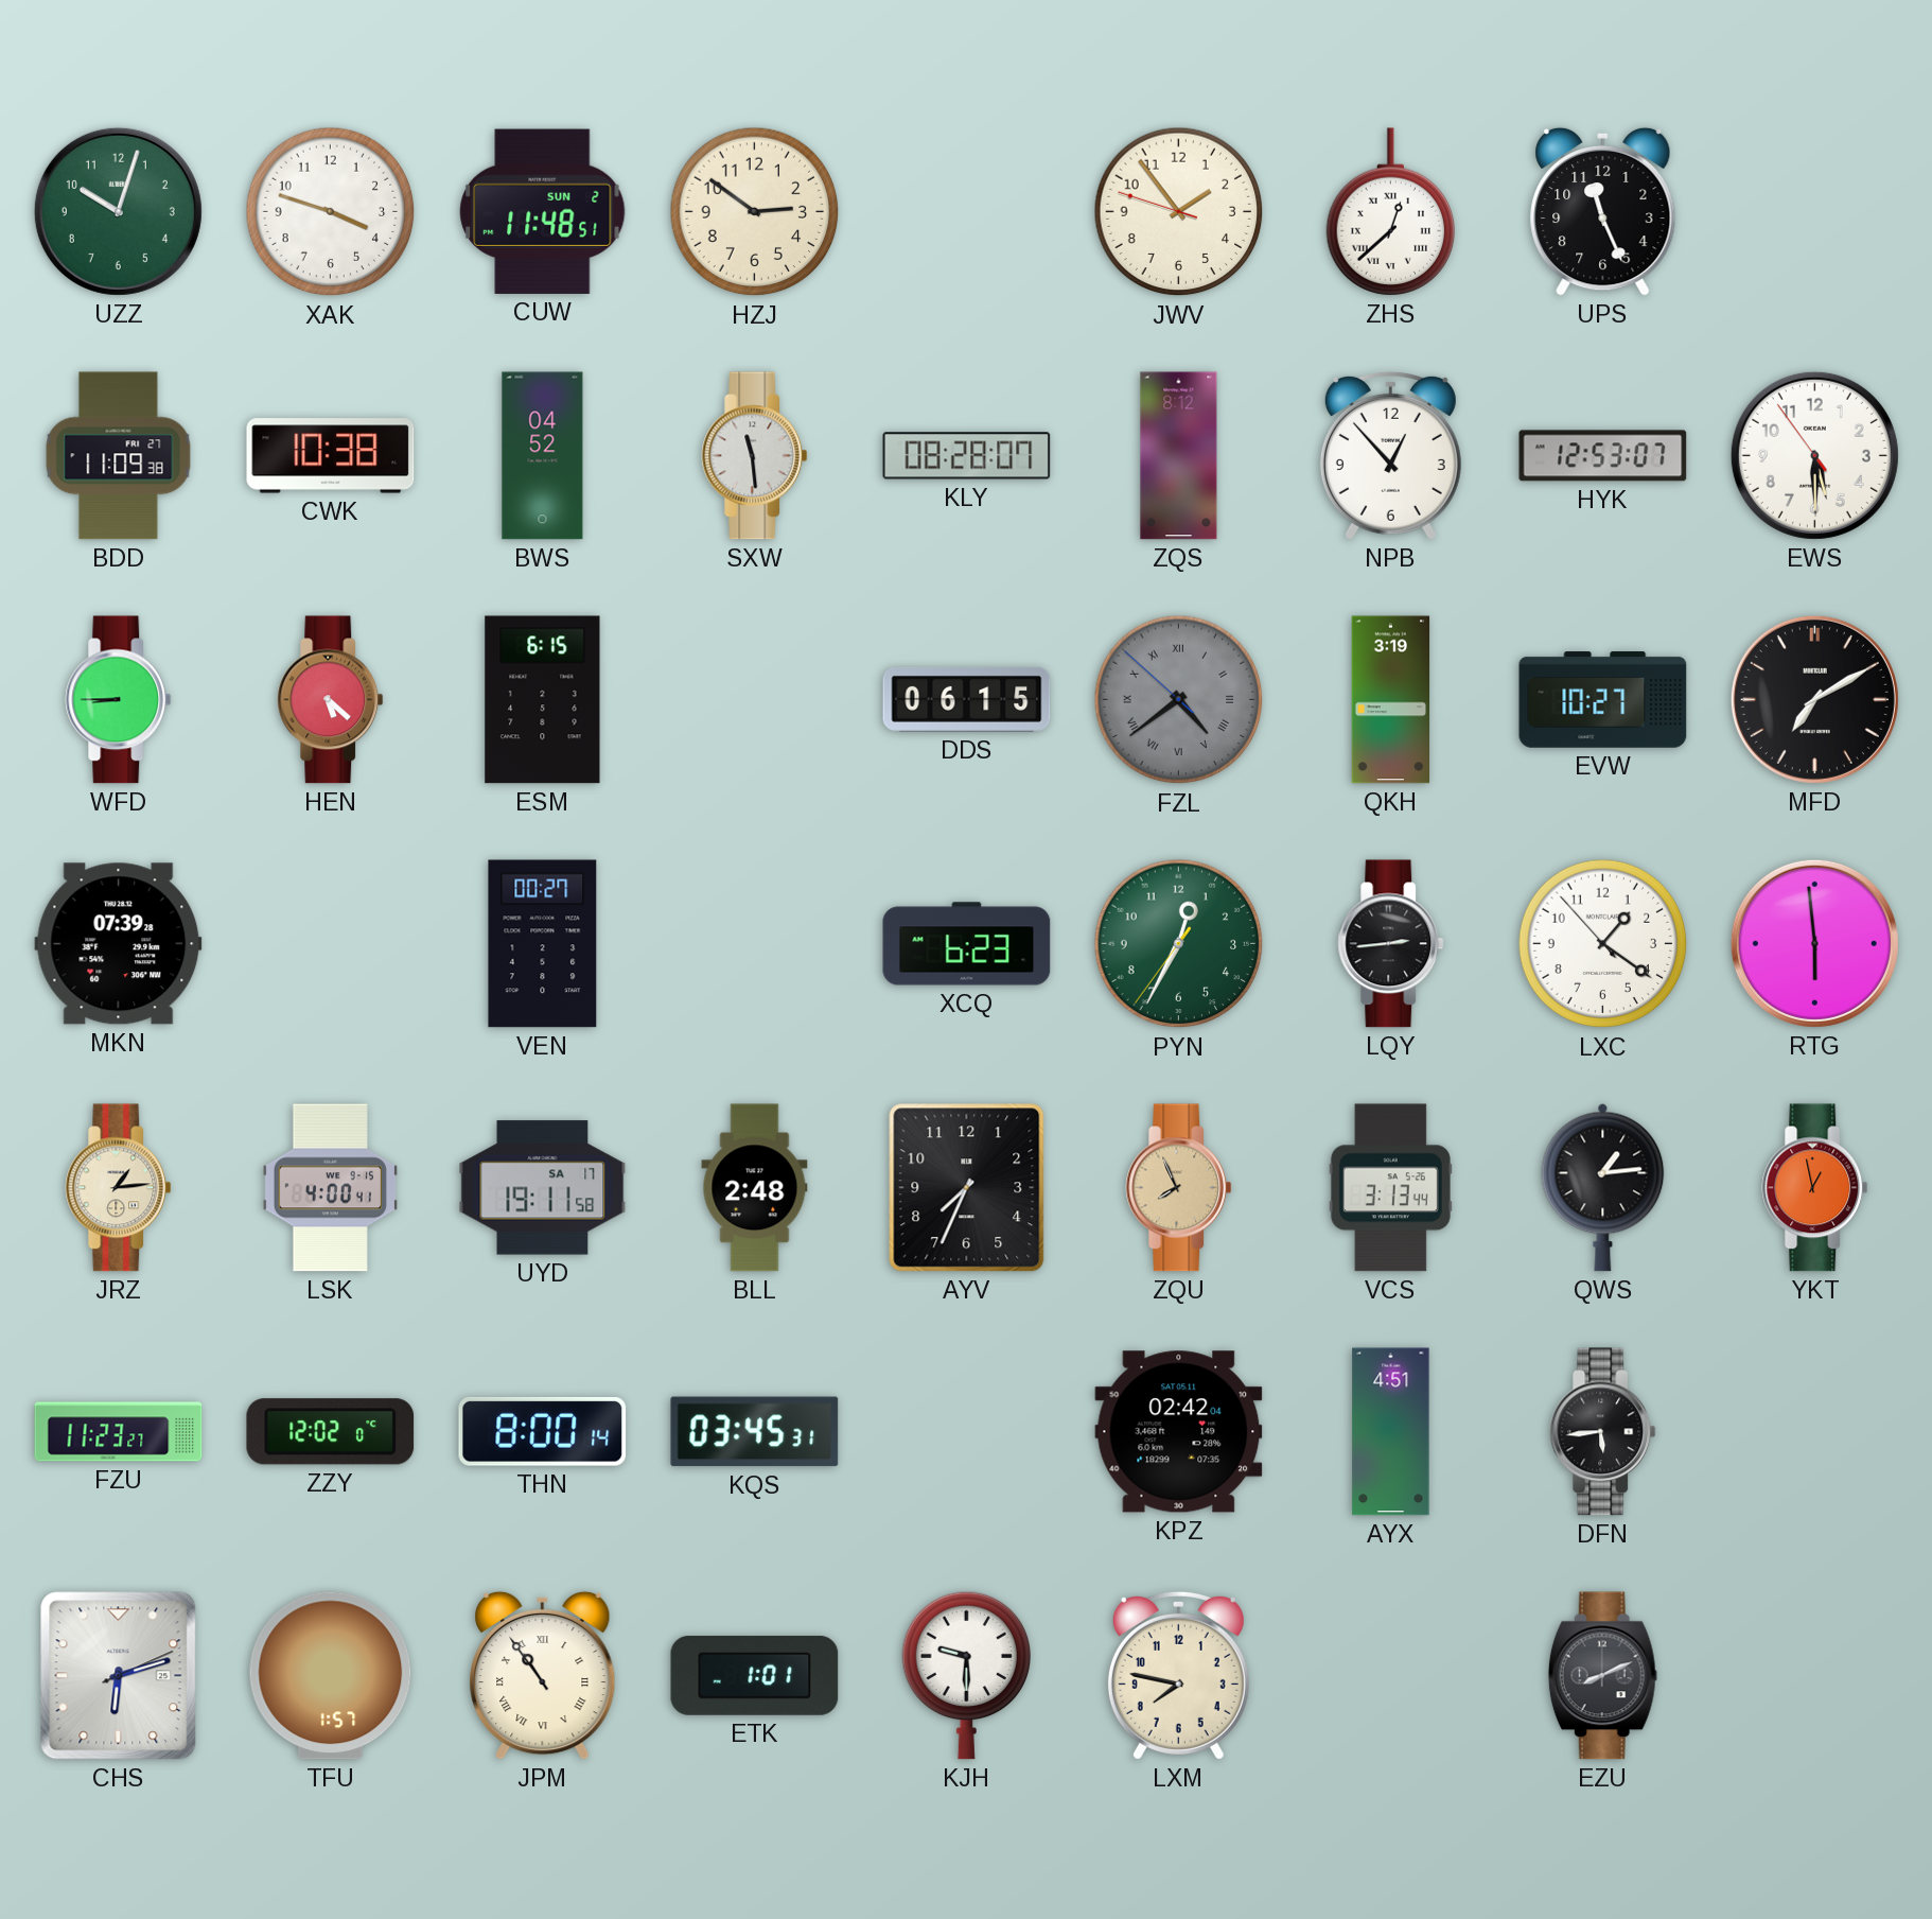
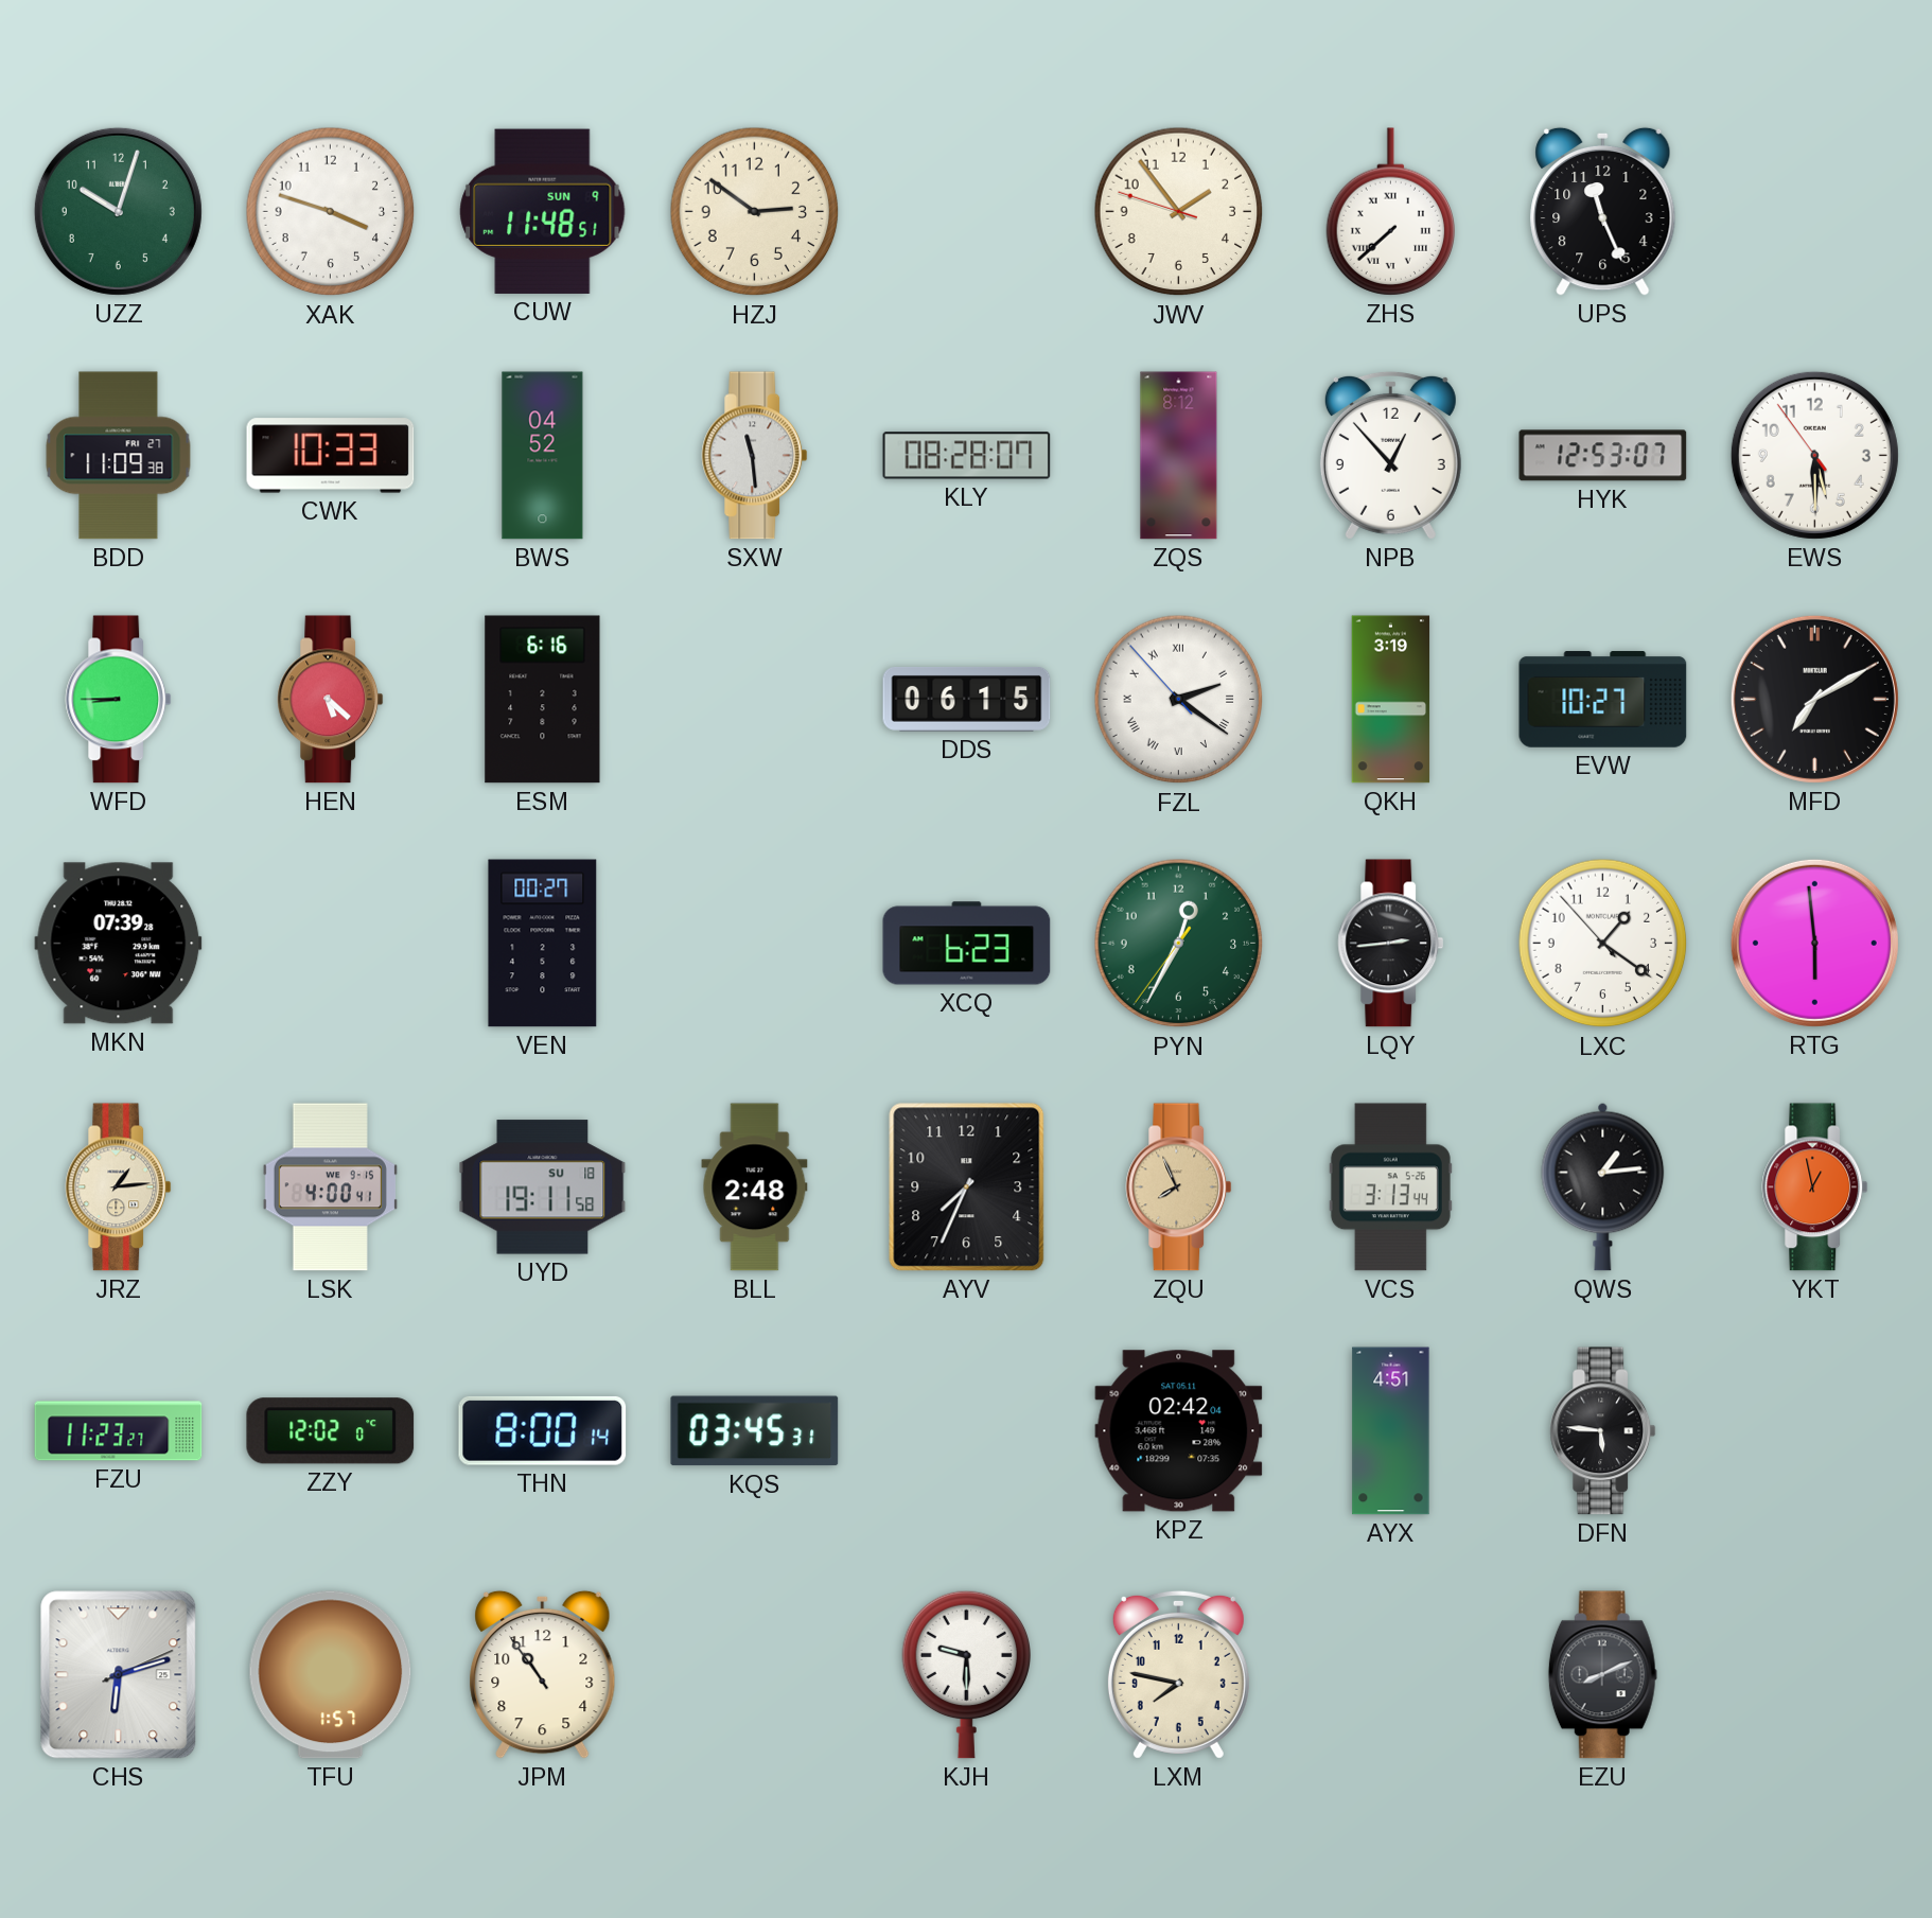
CUW date: SUN 2 -> SUN 9 (543, 211)
ZHS: 12:38 -> 7:38 (1391, 212)
CWK: 10:38 -> 10:33 (331, 456)
ESM: 6:15 -> 6:16 (543, 700)
FZL: 4:38 -> 2:20 (1179, 700)
FZL dial: grey -> white (1179, 700)
UYD date: SA 17 -> SU 18 (543, 1187)
DFN: 5:44 -> 5:46 (1603, 1431)
JPM numerals: Roman -> Arabic (543, 1674)
ETK: 1:01 -> none (755, 1675)
